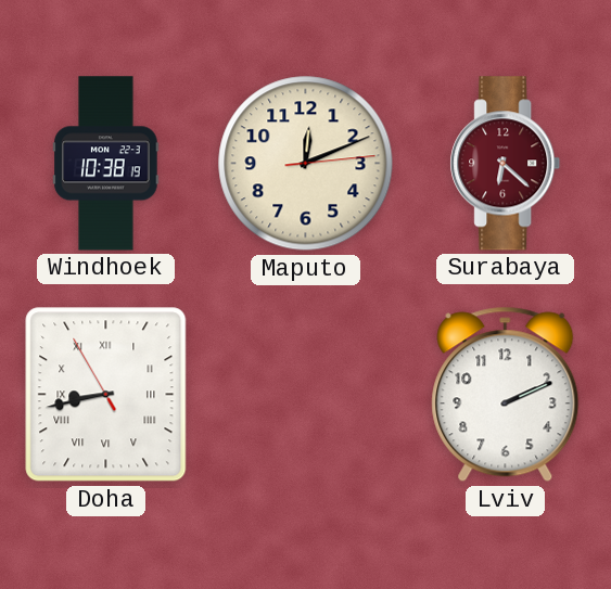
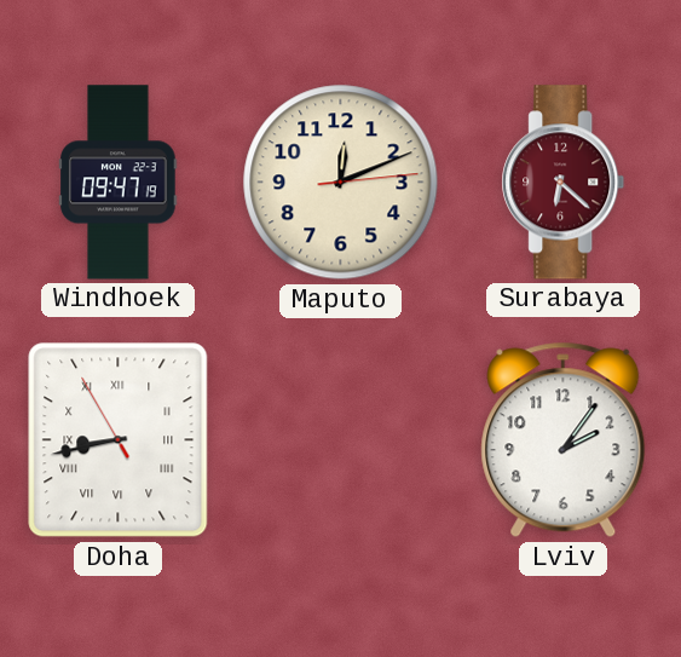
Windhoek: 10:38 -> 09:47 (119, 183)
Lviv: 2:11 -> 2:06 (564, 440)
